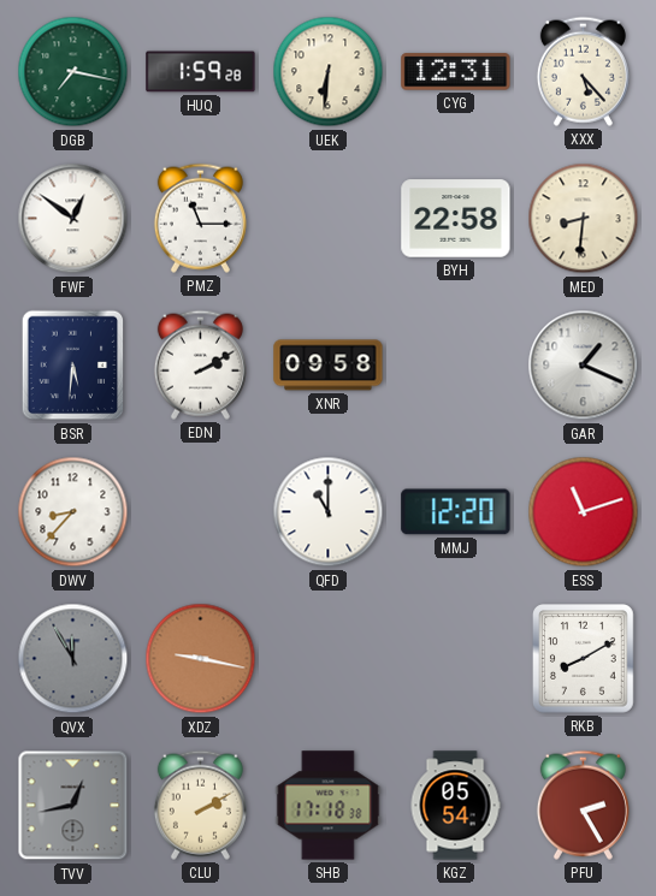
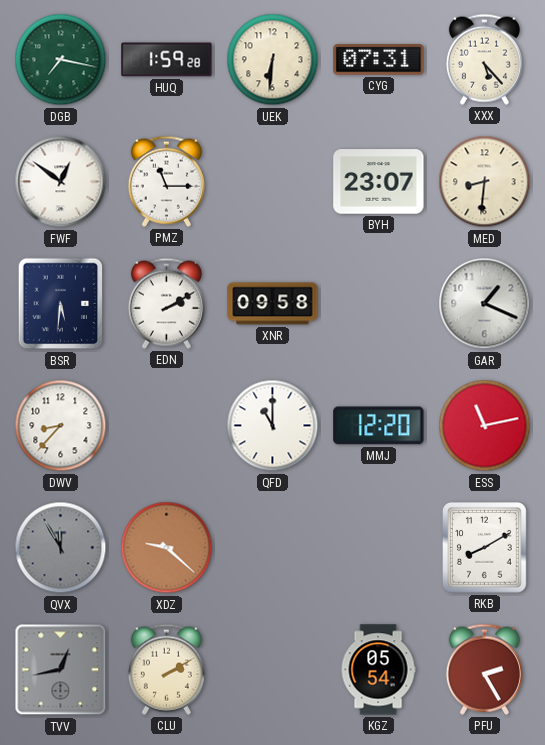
CYG: 12:31 -> 07:31 (379, 60)
BYH: 22:58 -> 23:07 (379, 182)
ESS: 11:12 -> 11:13 (485, 426)
XDZ: 9:17 -> 9:22 (167, 548)
SHB: 17:18 -> none (329, 806)
